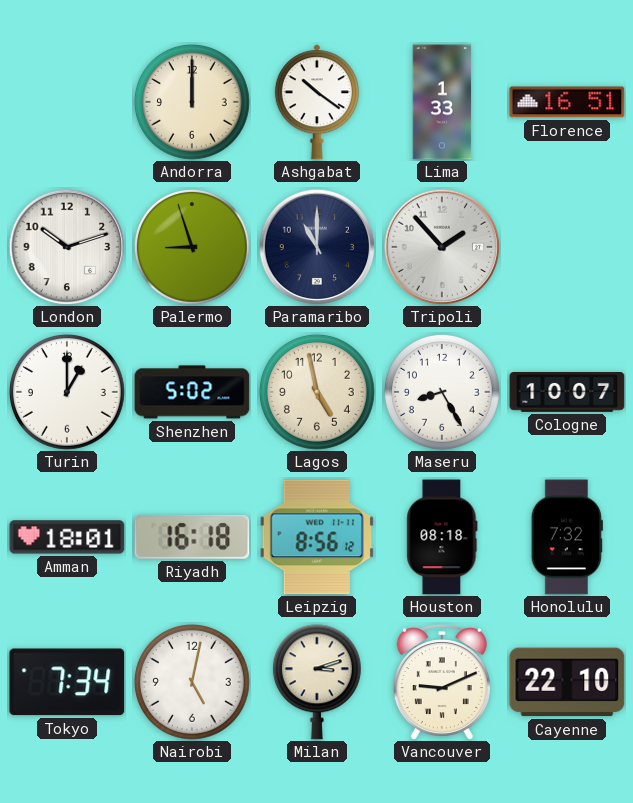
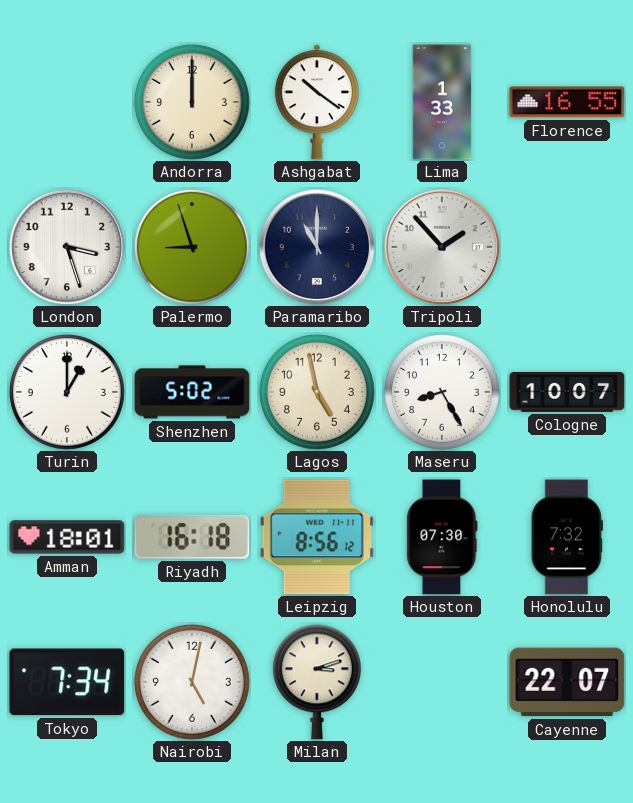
Florence: 16:51 -> 16:55 (567, 102)
London: 10:12 -> 3:27 (67, 247)
Houston: 08:18 -> 07:30 (442, 537)
Vancouver: 9:11 -> none (442, 683)
Cayenne: 22:10 -> 22:07 (567, 682)
